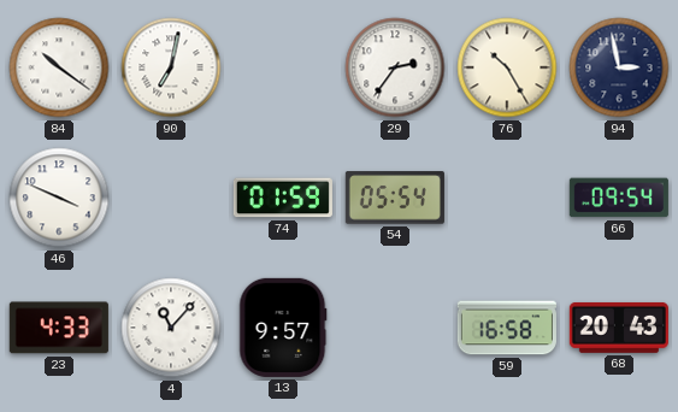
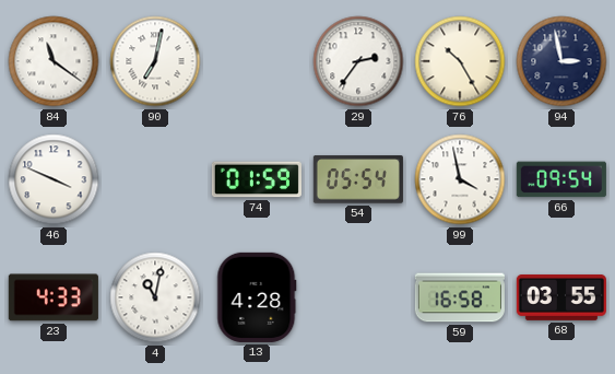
84: 10:21 -> 11:21 (54, 61)
99: none -> 3:58 (460, 179)
4: 11:07 -> 11:02 (155, 297)
13: 9:57 -> 4:28 (257, 297)
68: 20:43 -> 03:55 (561, 297)
